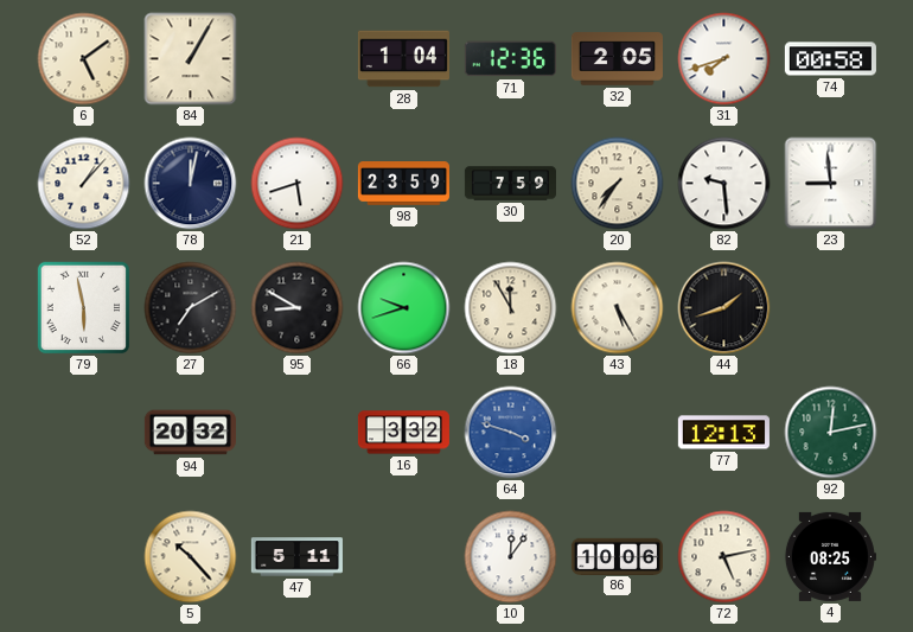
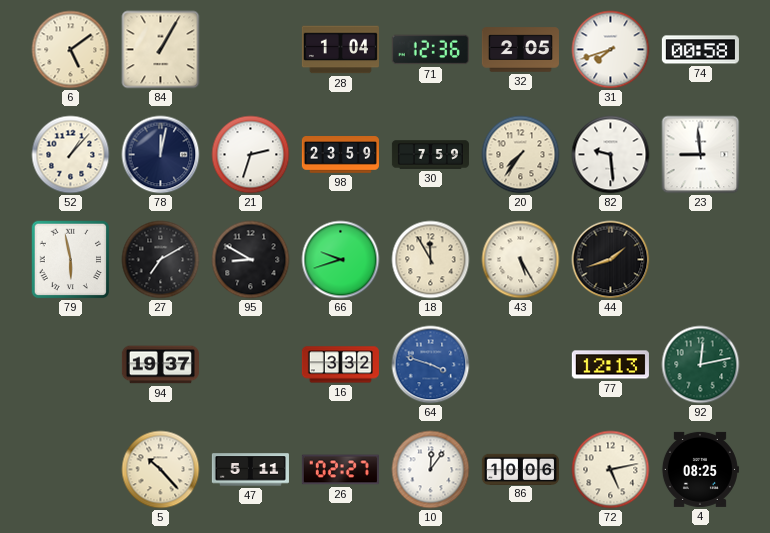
21: 5:42 -> 2:33 (251, 155)
94: 20:32 -> 19:37 (160, 365)
26: none -> 02:27 (340, 470)
